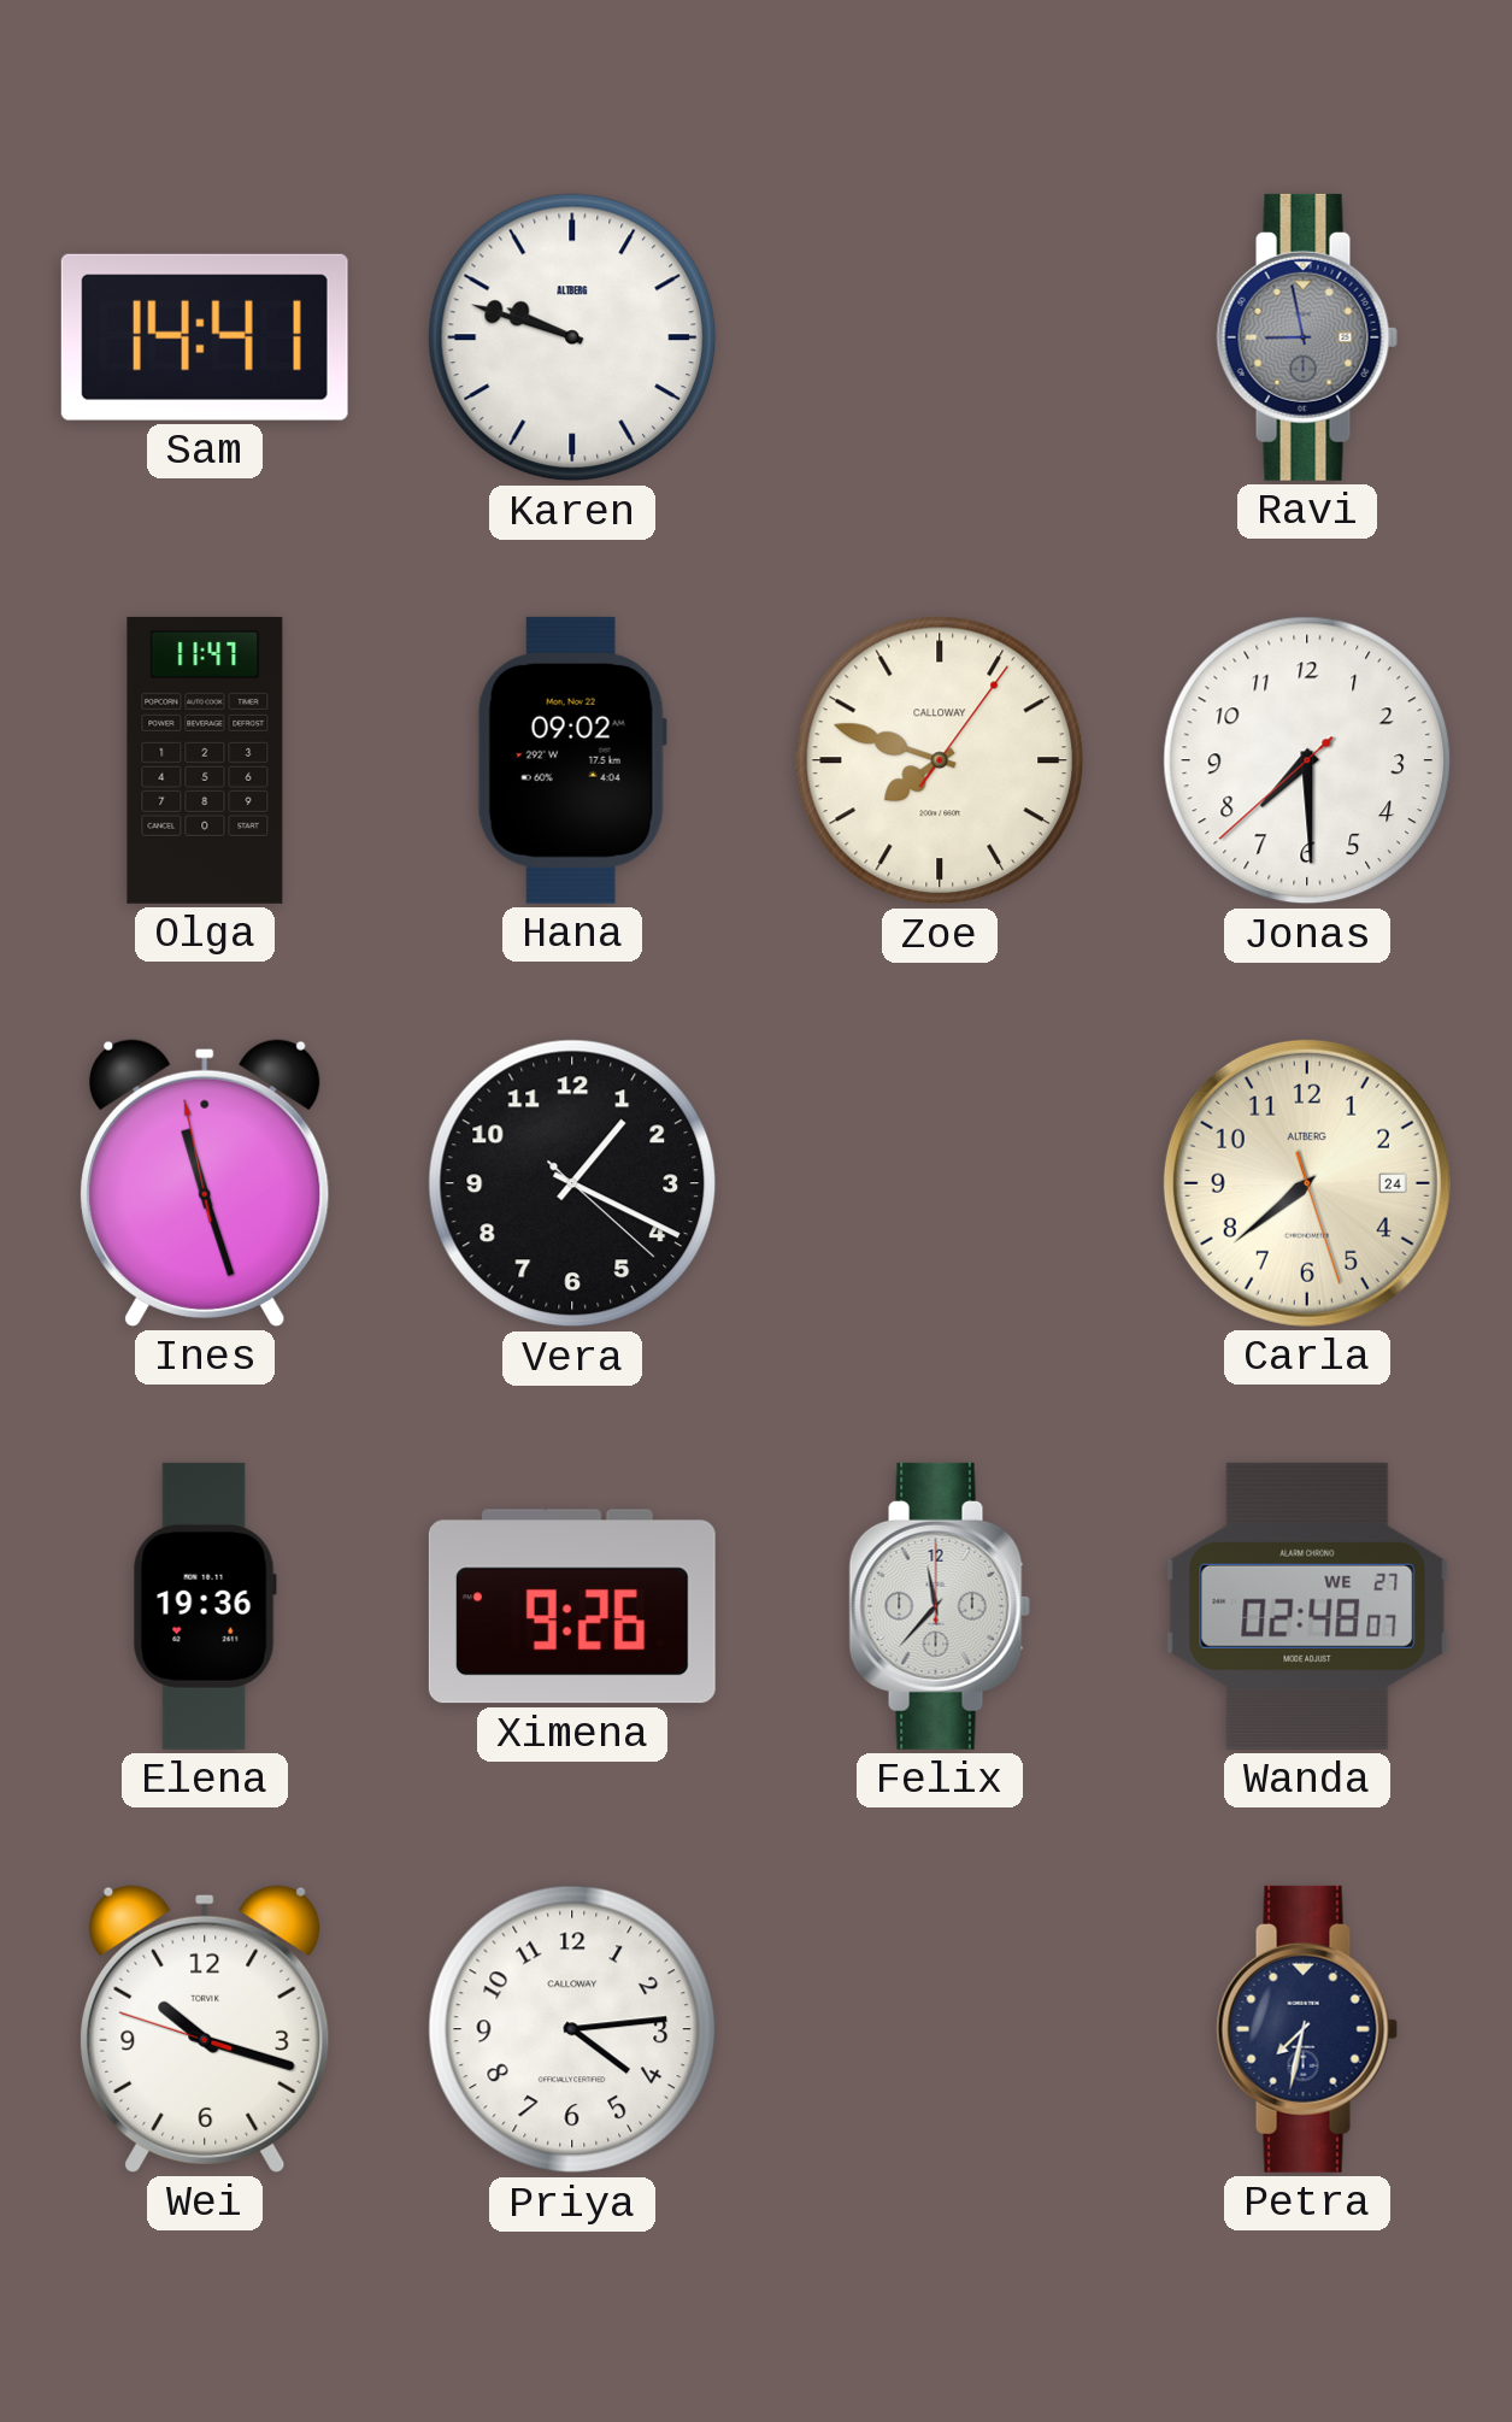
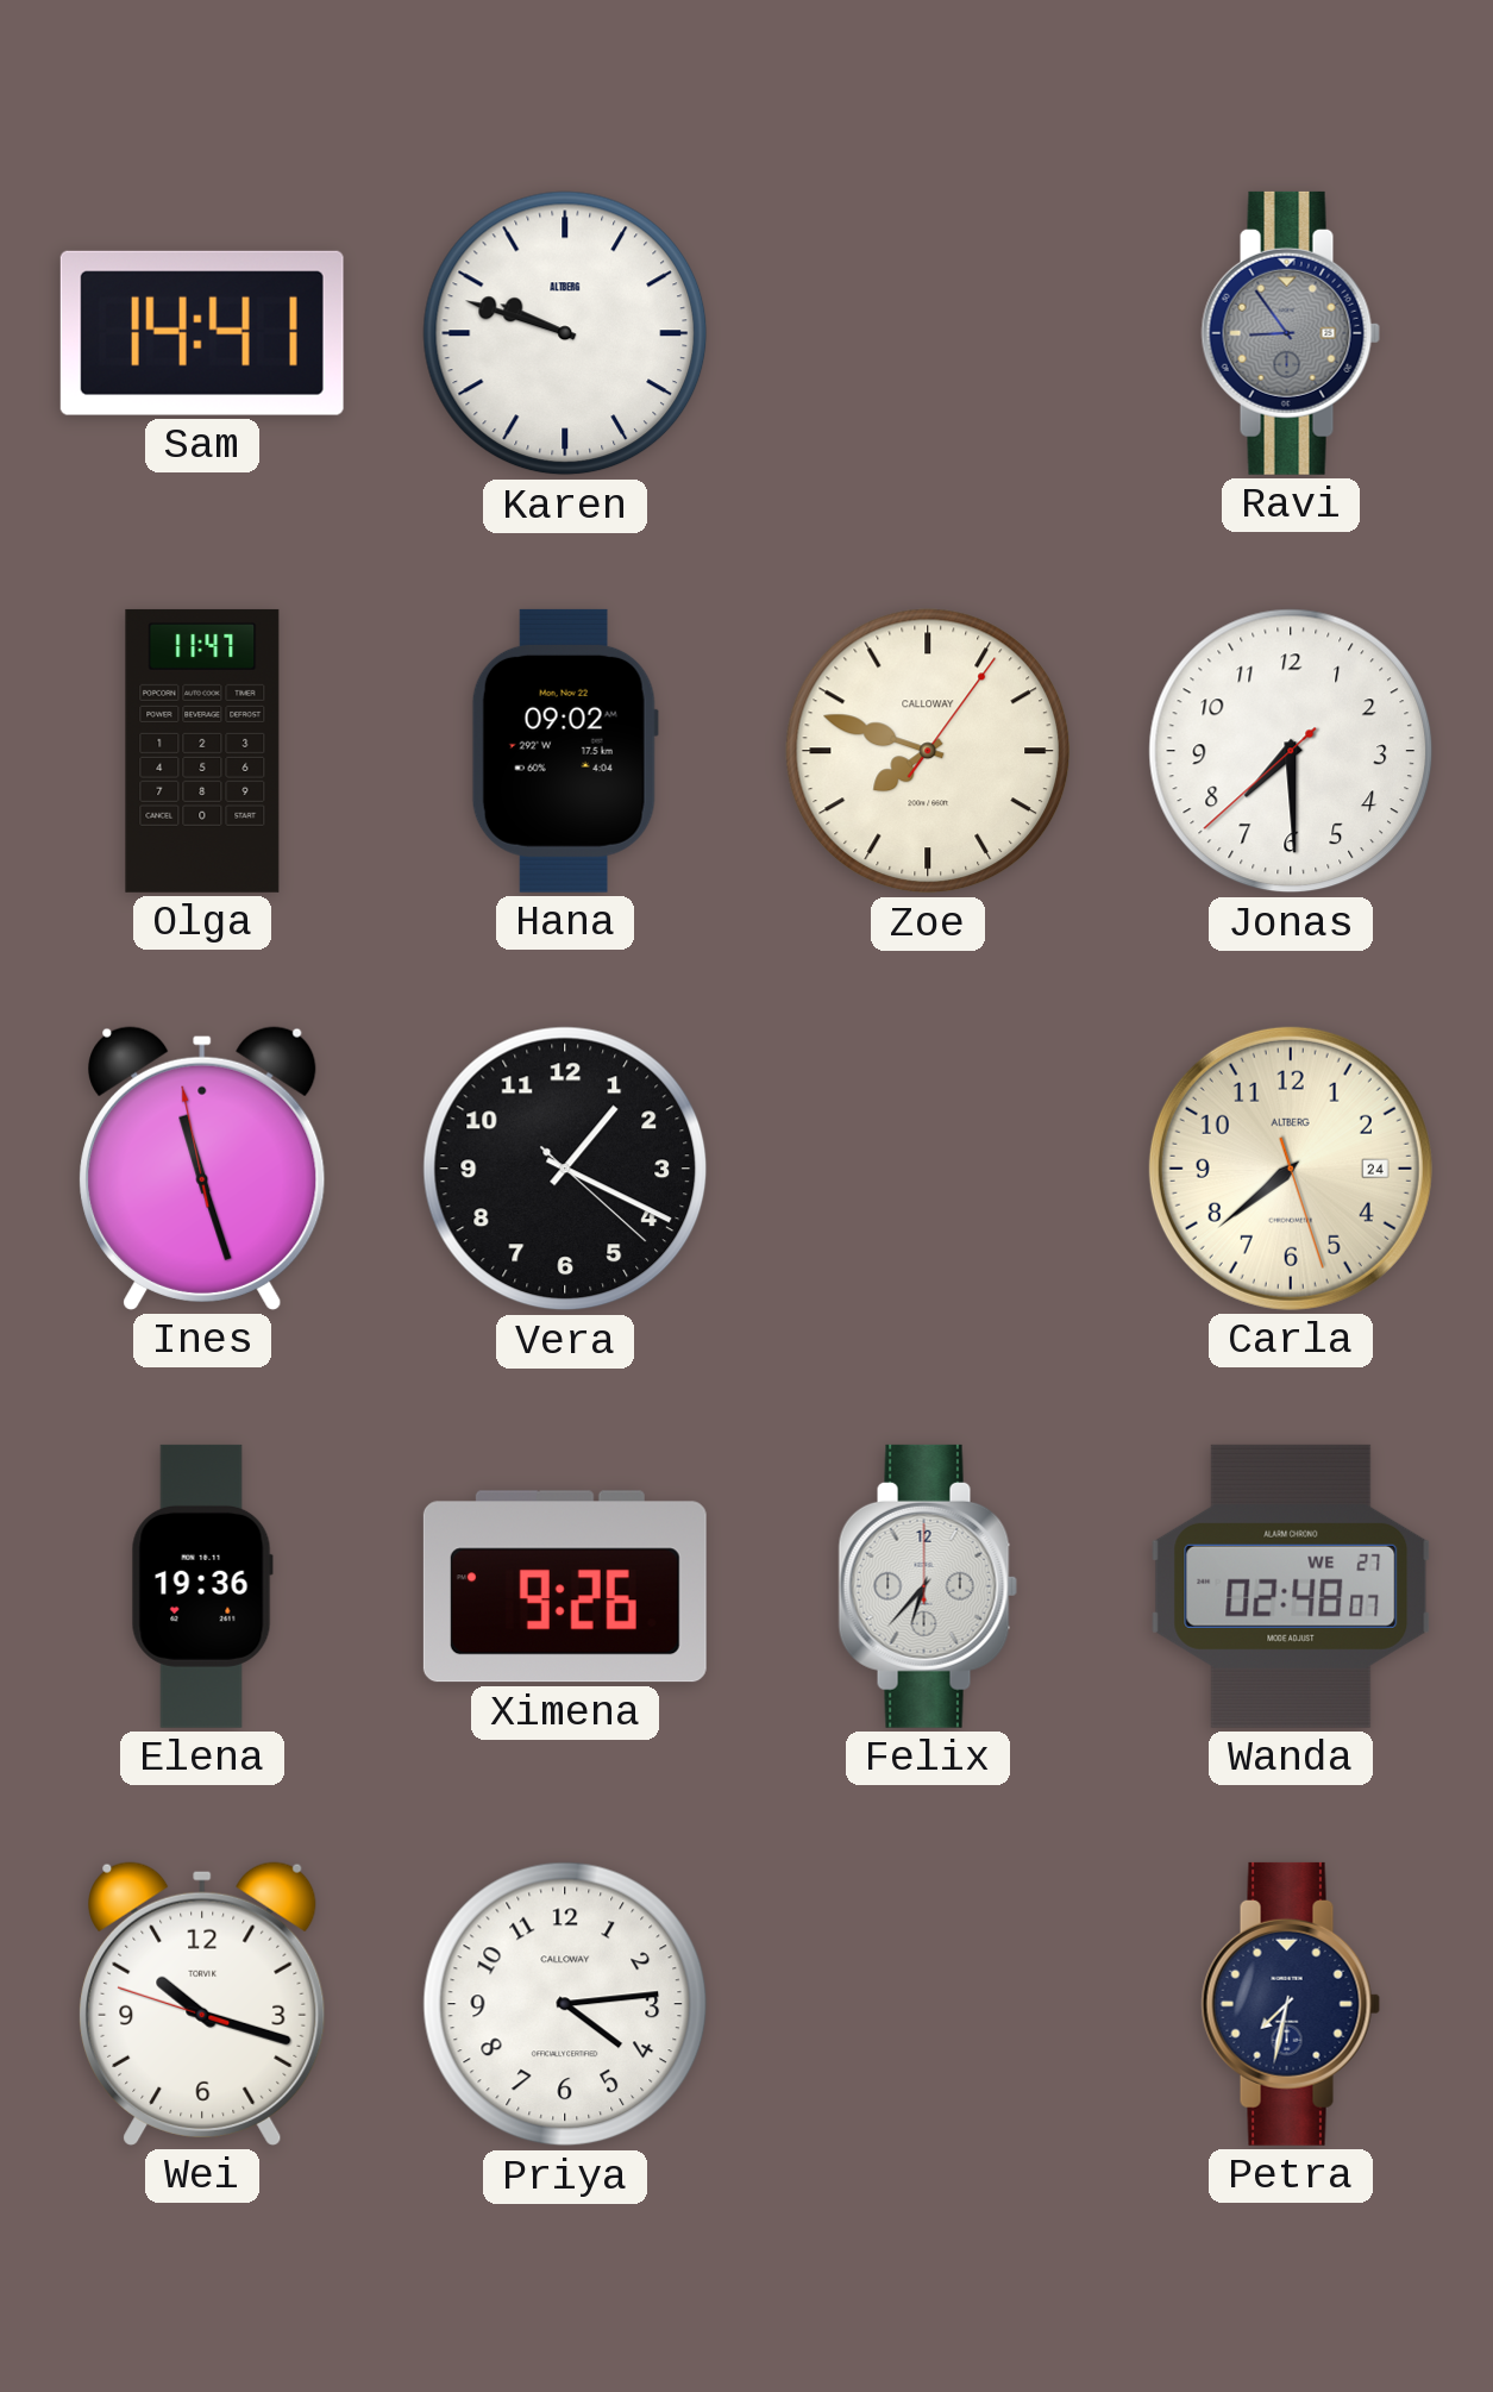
Ravi: 8:58 -> 8:54 (1291, 333)
Felix: 11:37 -> 6:37 (928, 1586)
